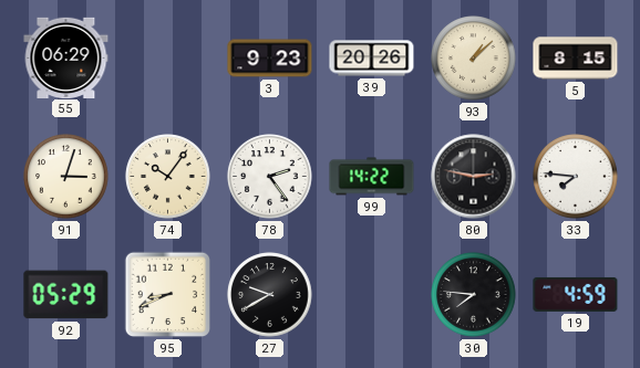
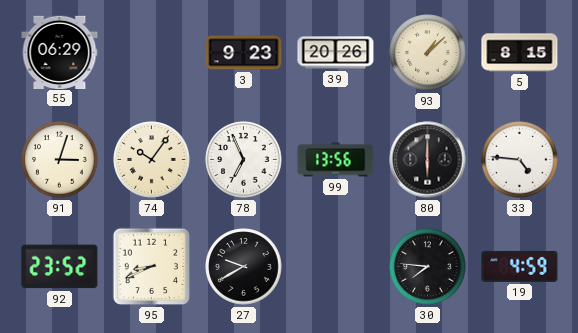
78: 2:24 -> 6:56 (244, 160)
99: 14:22 -> 13:56 (336, 160)
80: 2:47 -> 6:00 (428, 160)
33: 7:46 -> 4:46 (520, 160)
92: 05:29 -> 23:52 (60, 267)
